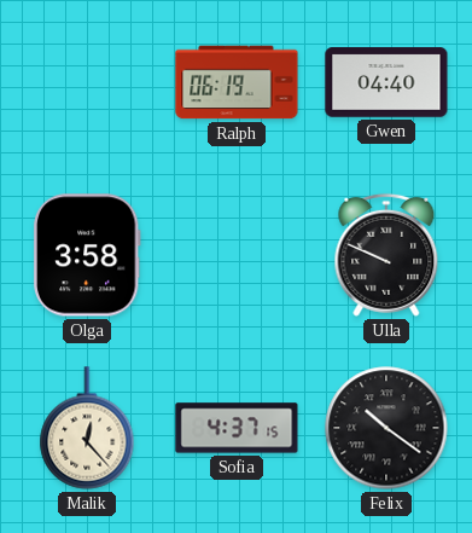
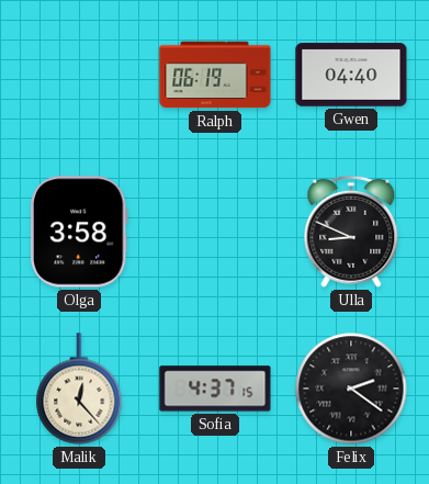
Ulla: 9:49 -> 8:49 (351, 232)
Felix: 10:21 -> 2:21 (351, 389)
